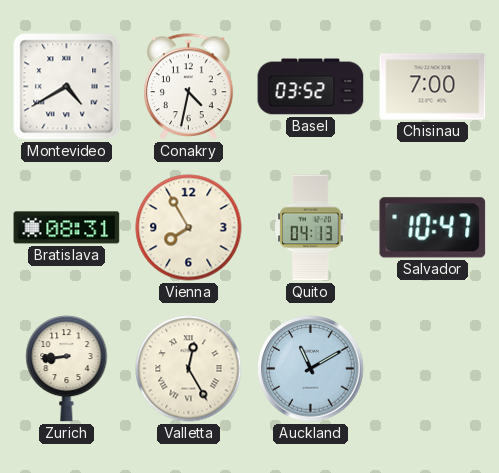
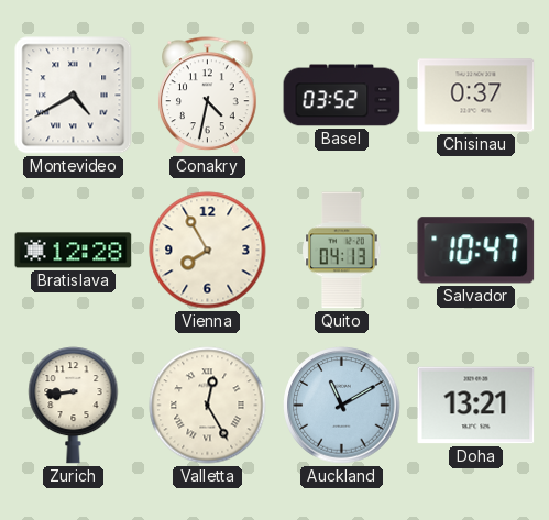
Chisinau: 7:00 -> 0:37 (476, 96)
Bratislava: 08:31 -> 12:28 (74, 251)
Doha: none -> 13:21 (476, 406)
